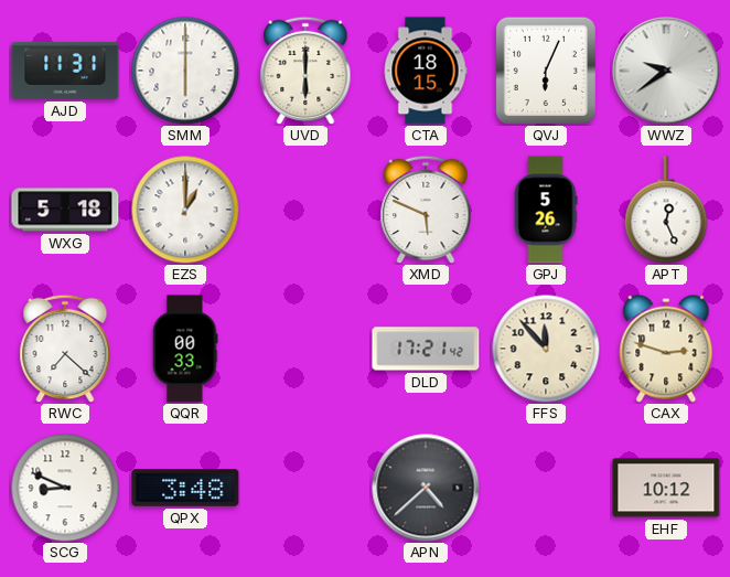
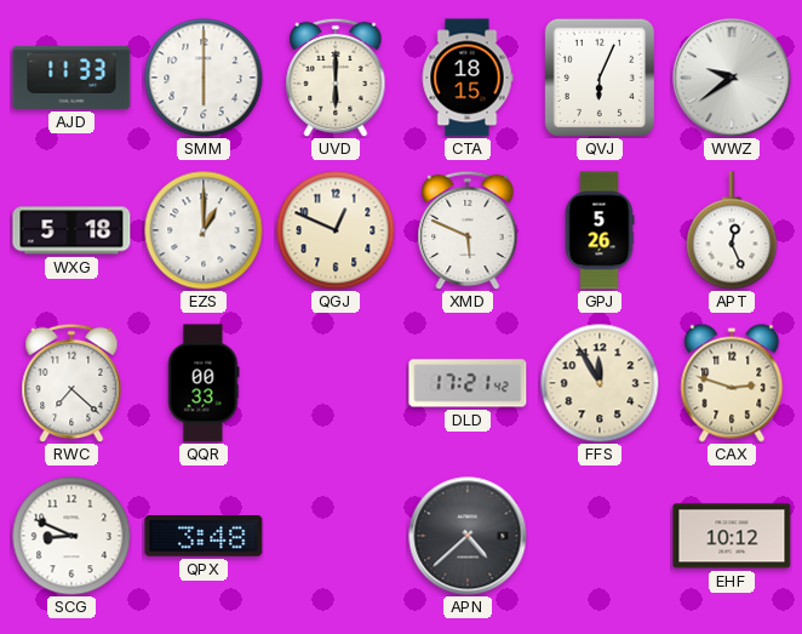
AJD: 11:31 -> 11:33 (71, 78)
QGJ: none -> 12:49 (336, 230)
FFS: 11:53 -> 11:55 (600, 383)
